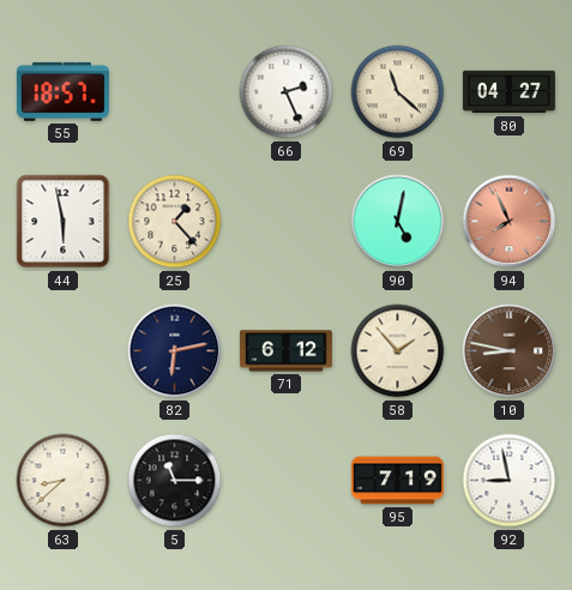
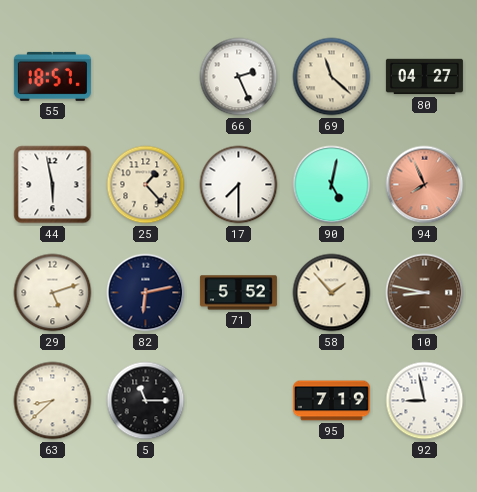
17: none -> 7:30 (239, 185)
29: none -> 5:12 (53, 293)
71: 6:12 -> 5:52 (238, 293)
